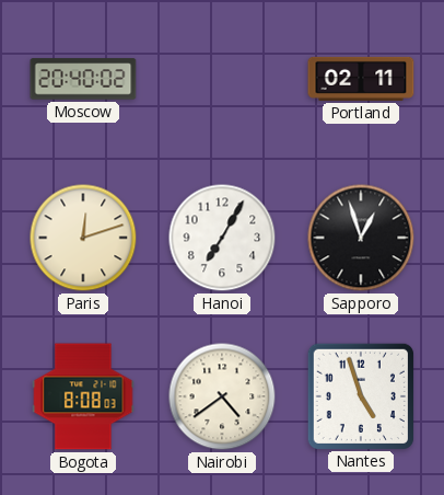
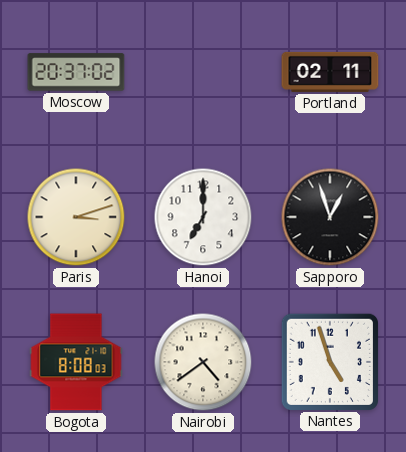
Moscow: 20:40 -> 20:37 (76, 72)
Paris: 12:12 -> 3:12 (76, 217)
Hanoi: 7:05 -> 7:00 (203, 217)
